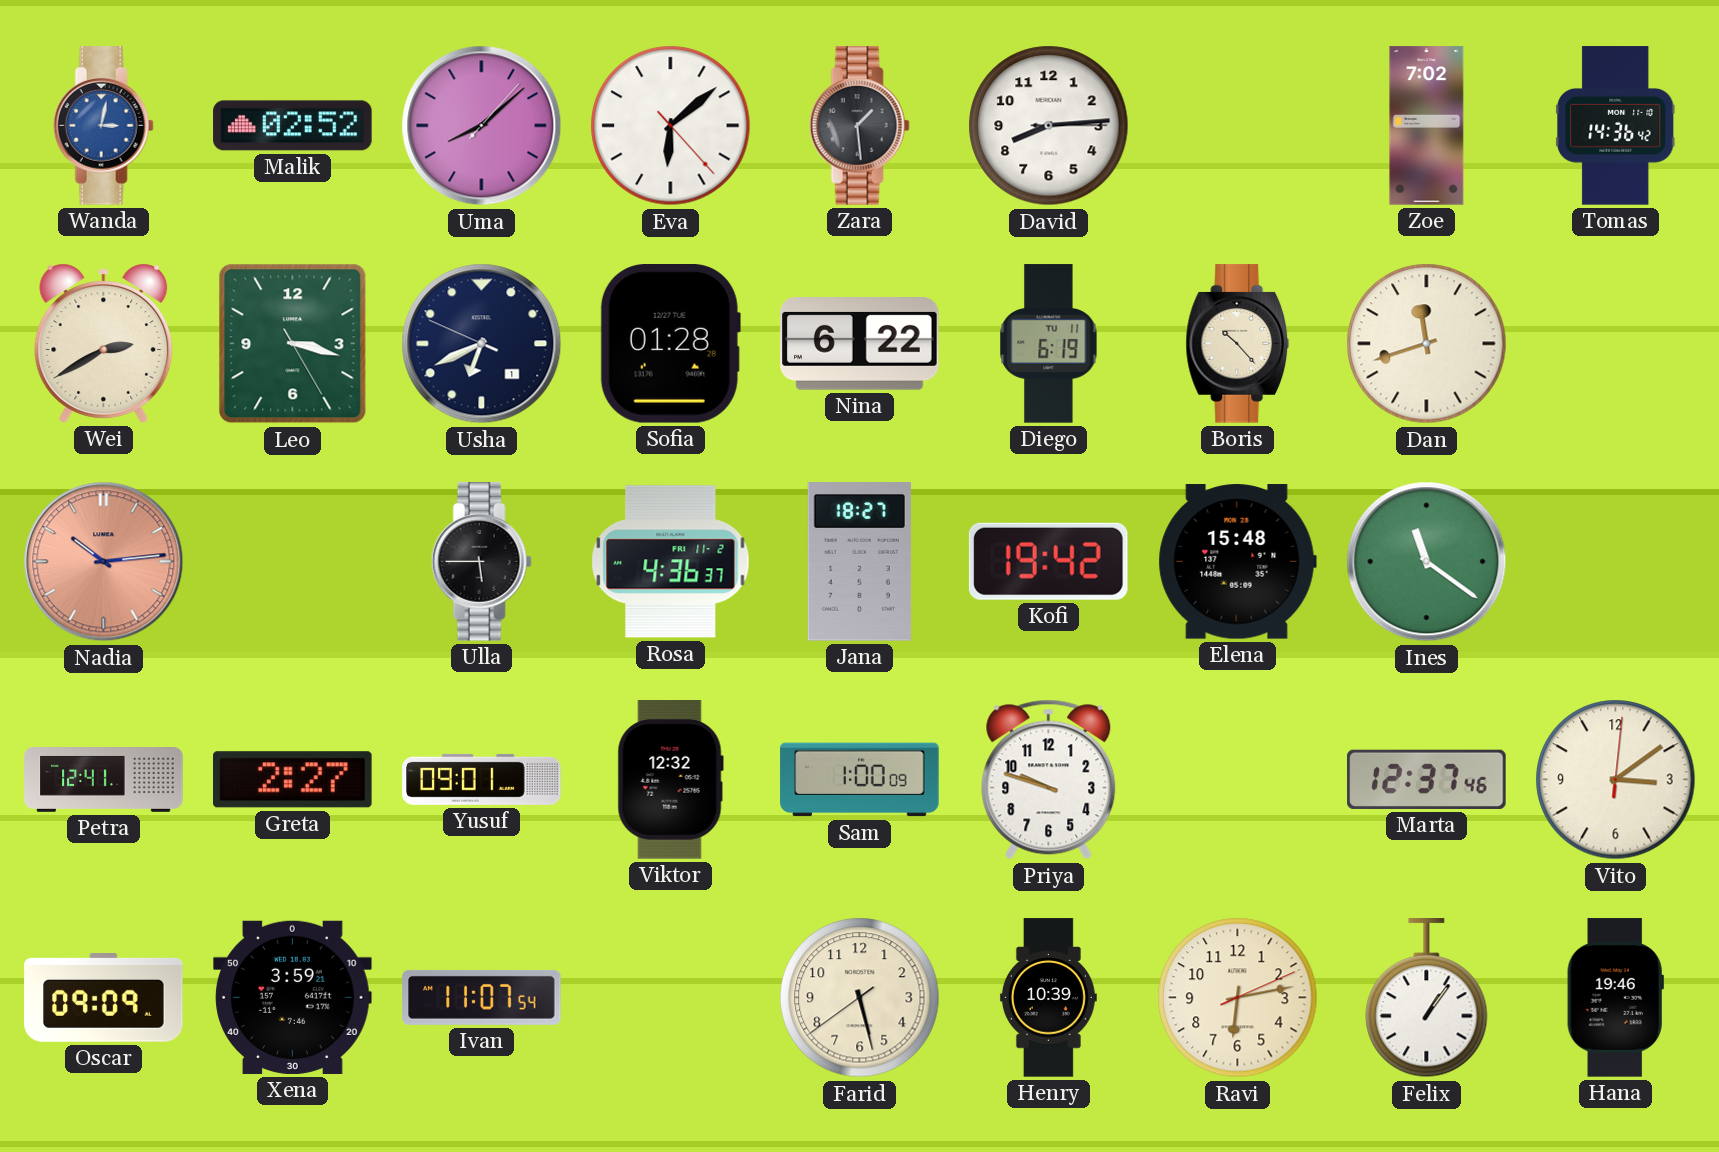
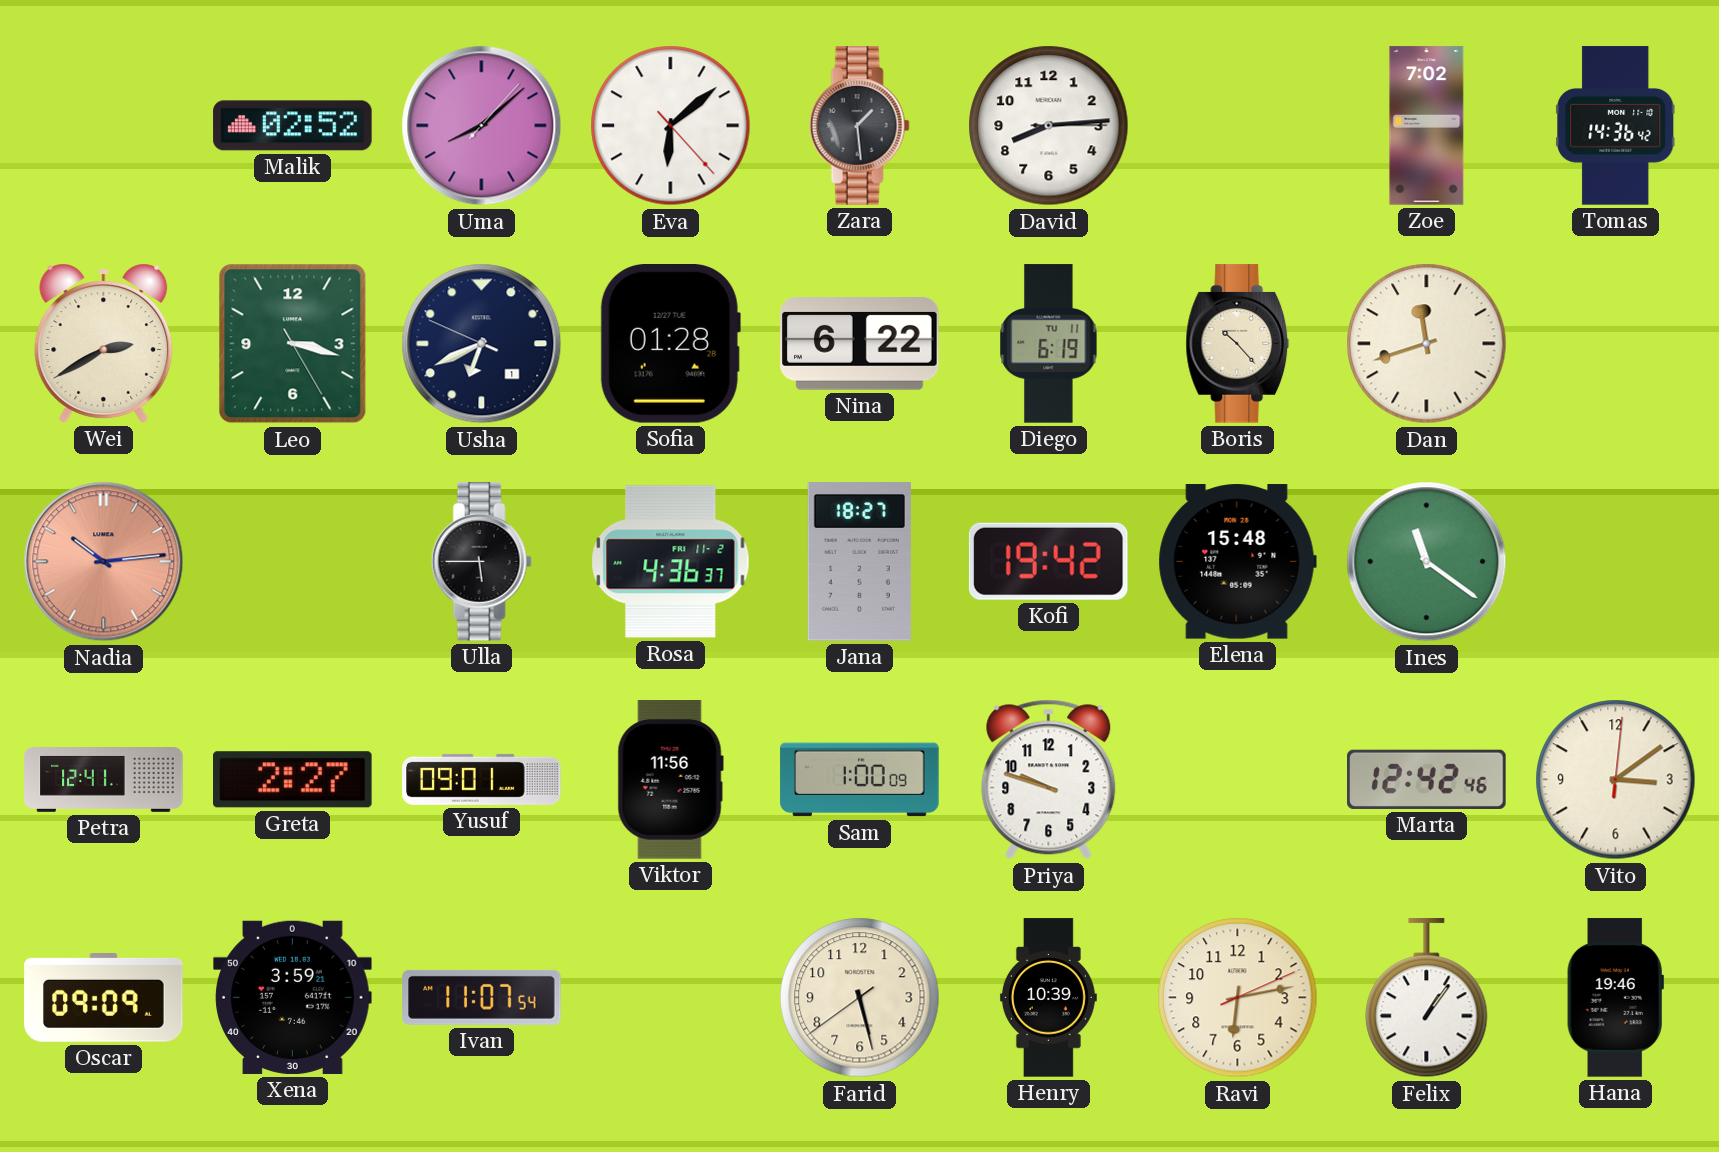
Wanda: 3:02 -> none (103, 126)
Viktor: 12:32 -> 11:56 (670, 780)
Marta: 12:37 -> 12:42 (1427, 779)
